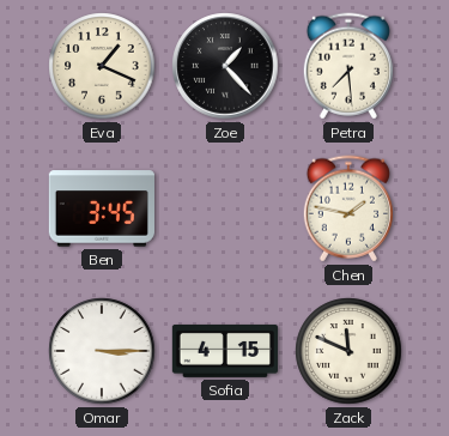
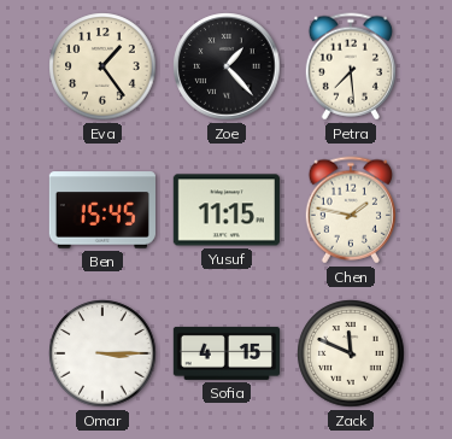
Eva: 1:19 -> 1:24 (102, 66)
Ben: 3:45 -> 15:45 (101, 210)
Yusuf: none -> 11:15 (227, 210)
